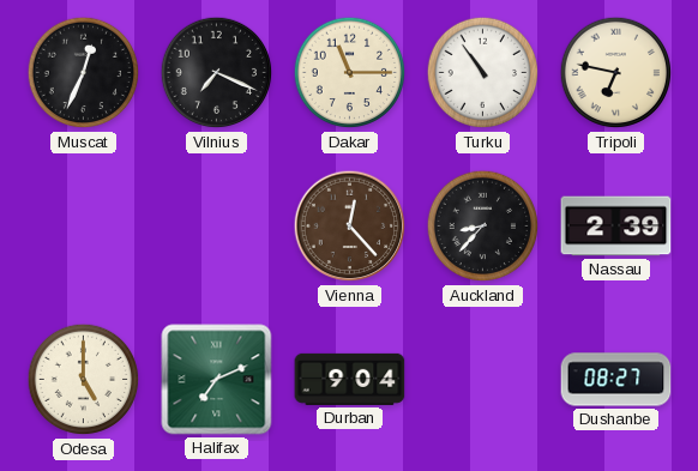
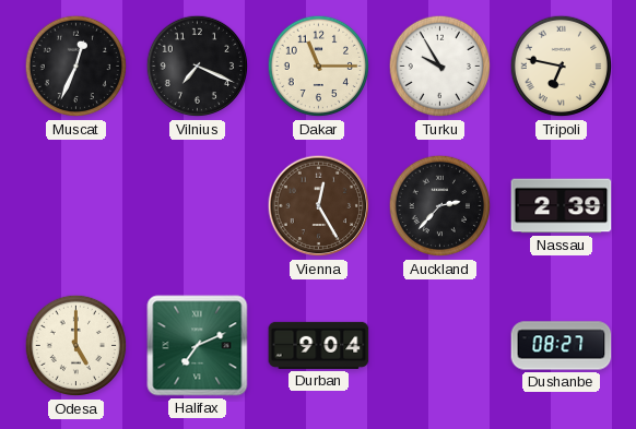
Turku: 10:54 -> 9:55 (440, 67)
Vienna: 12:23 -> 12:25 (319, 206)
Auckland: 8:37 -> 2:37 (440, 206)
